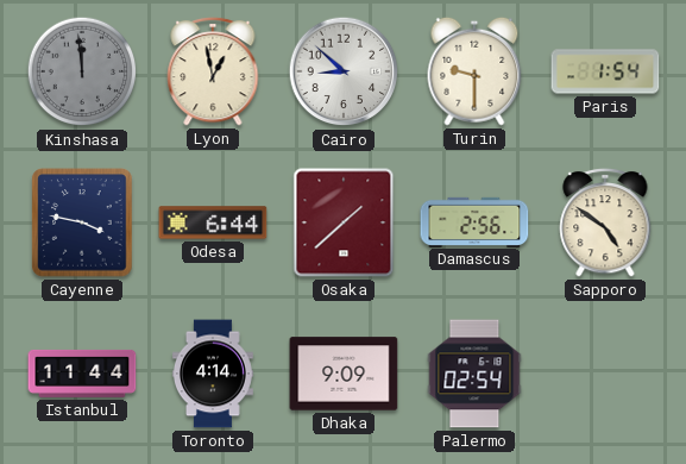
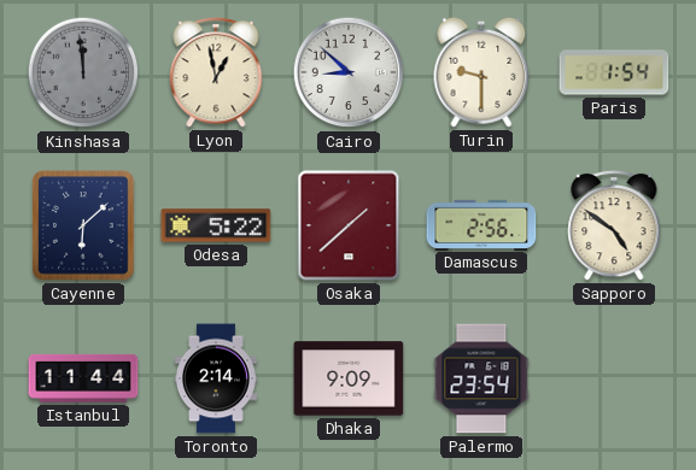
Cayenne: 3:47 -> 6:08 (83, 225)
Odesa: 6:44 -> 5:22 (216, 225)
Toronto: 4:14 -> 2:14 (216, 378)
Palermo: 02:54 -> 23:54 (481, 378)
